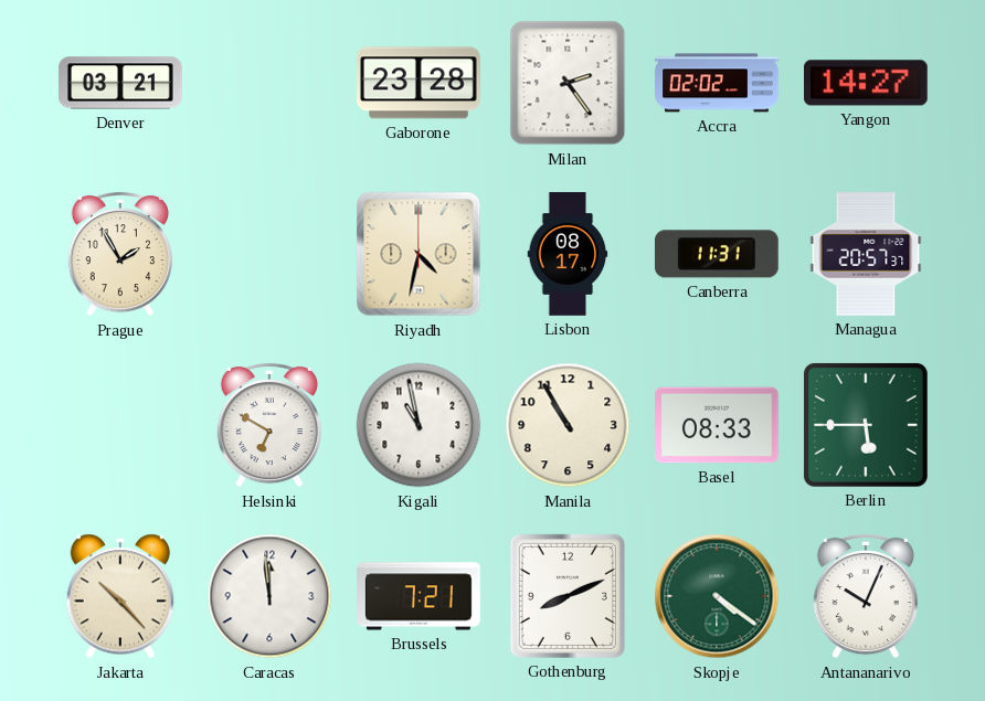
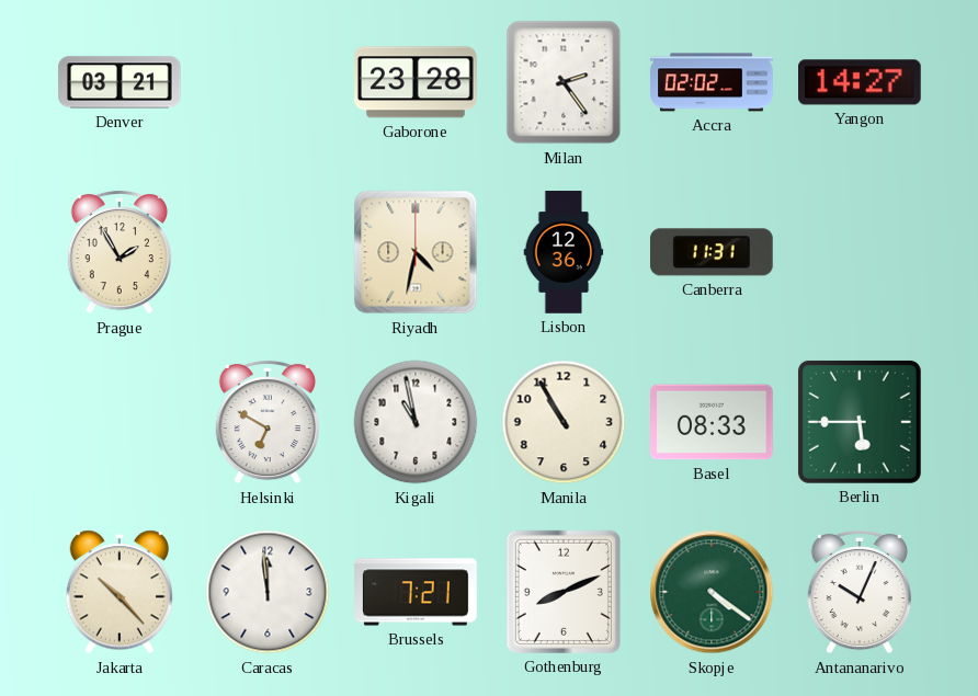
Lisbon: 08:17 -> 12:36 (564, 252)
Managua: 20:57 -> none (866, 255)
